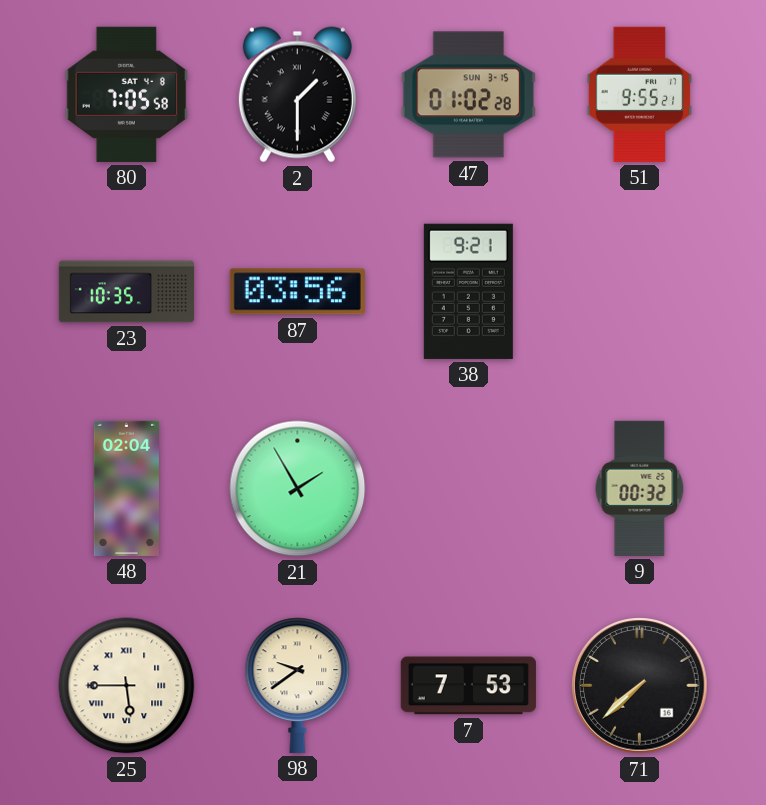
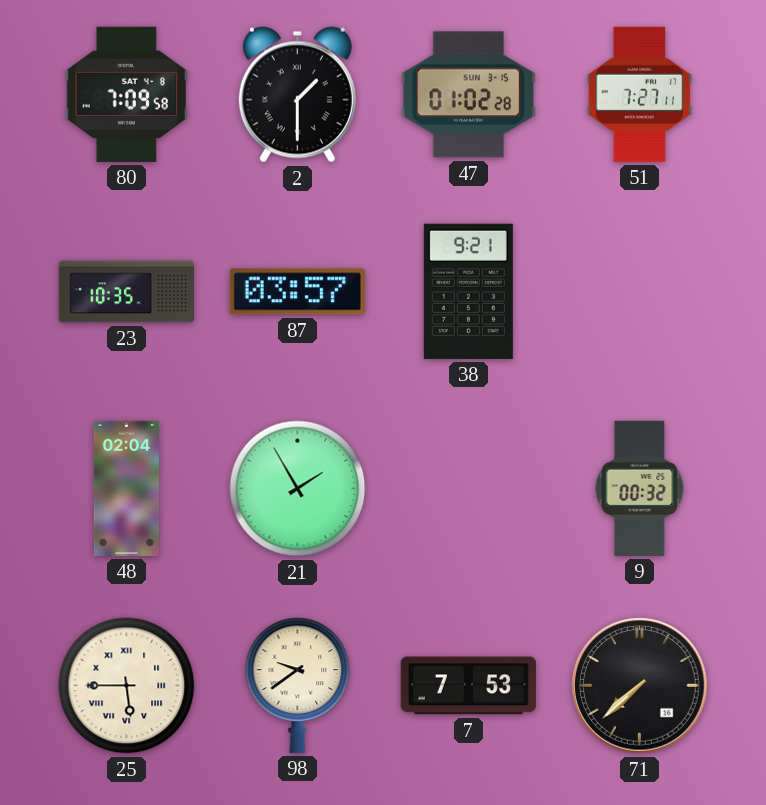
80: 7:05 -> 7:09 (127, 94)
51: 9:55 -> 7:27 (640, 94)
87: 03:56 -> 03:57 (297, 292)
